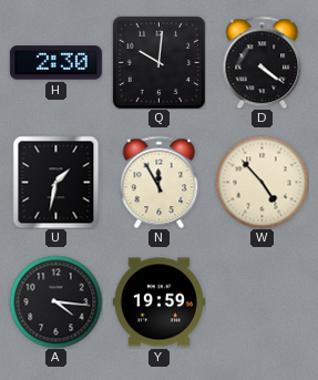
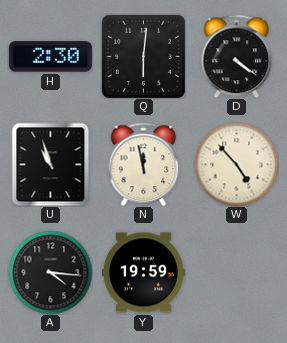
Q: 10:01 -> 6:01 (143, 56)
U: 1:32 -> 10:57 (51, 164)
N: 11:55 -> 11:58 (144, 164)
